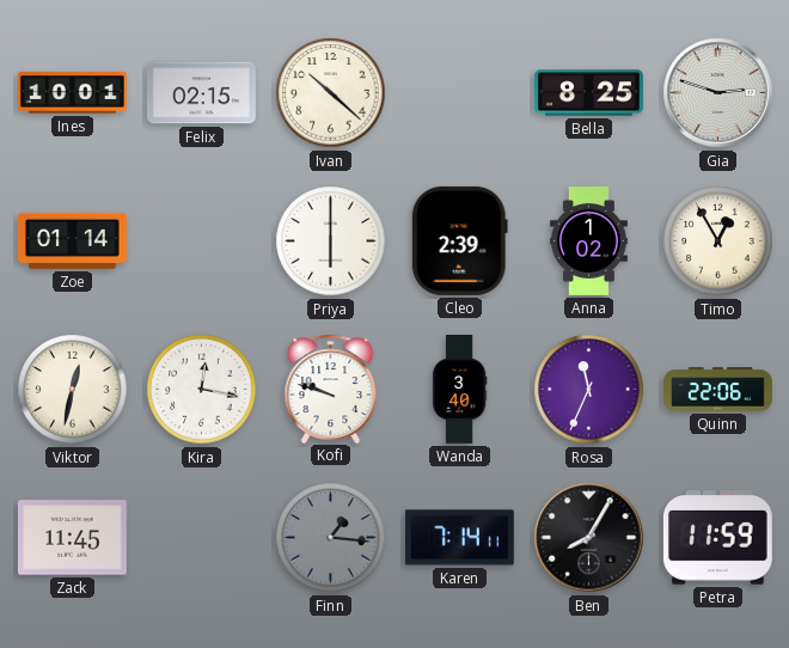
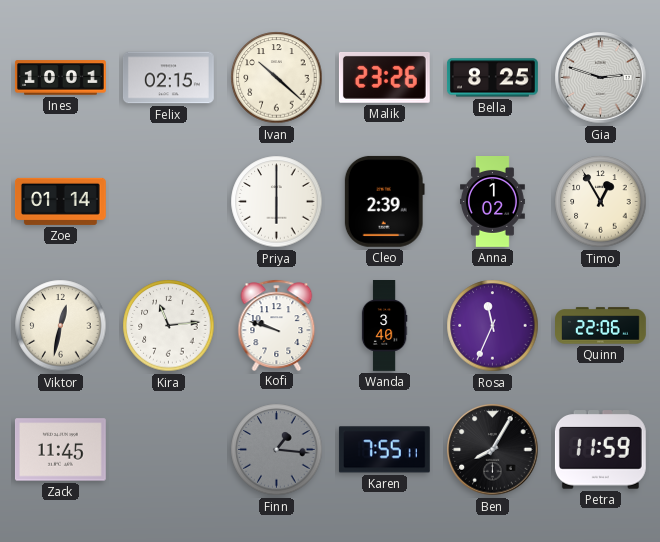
Malik: none -> 23:26 (384, 77)
Kira: 12:17 -> 11:14 (169, 326)
Karen: 7:14 -> 7:55 (384, 450)
